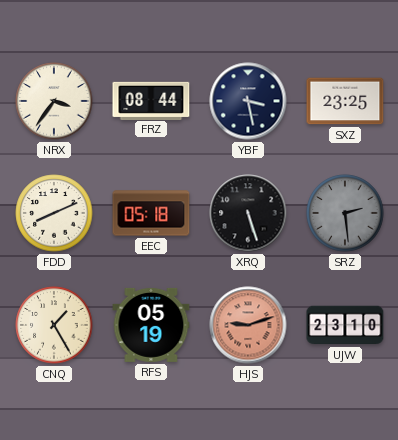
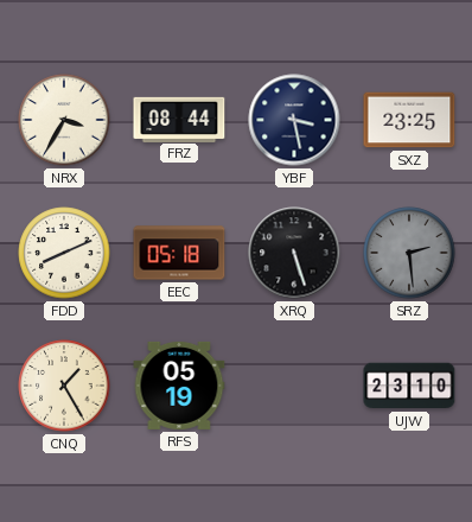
NRX: 3:36 -> 3:35 (64, 120)
HJS: 9:12 -> none (248, 325)
